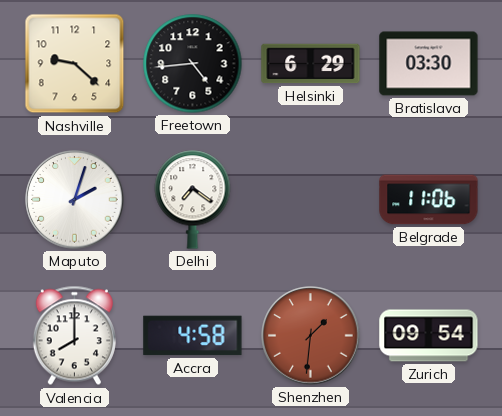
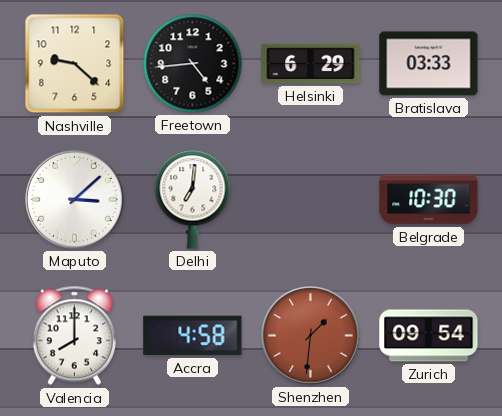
Bratislava: 03:30 -> 03:33 (429, 64)
Maputo: 2:03 -> 3:08 (75, 200)
Delhi: 7:21 -> 7:01 (193, 200)
Belgrade: 11:06 -> 10:30 (429, 200)
